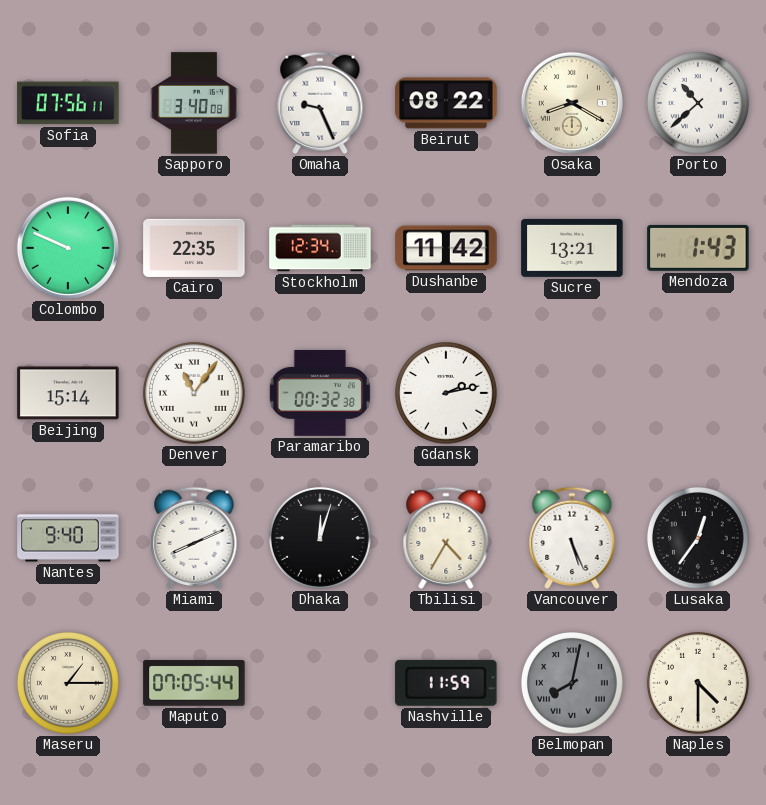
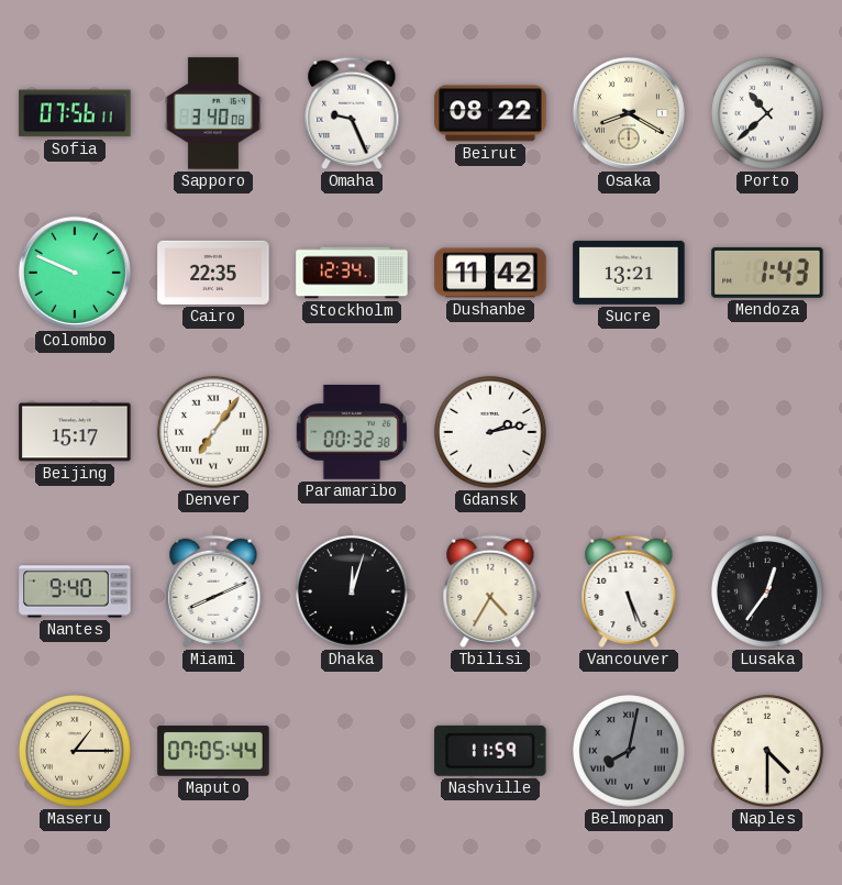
Beijing: 15:14 -> 15:17 (75, 432)
Denver: 11:06 -> 7:06 (213, 432)
